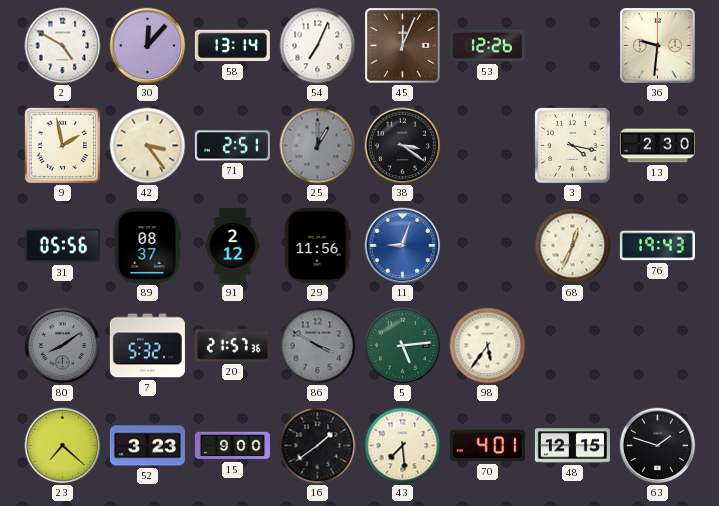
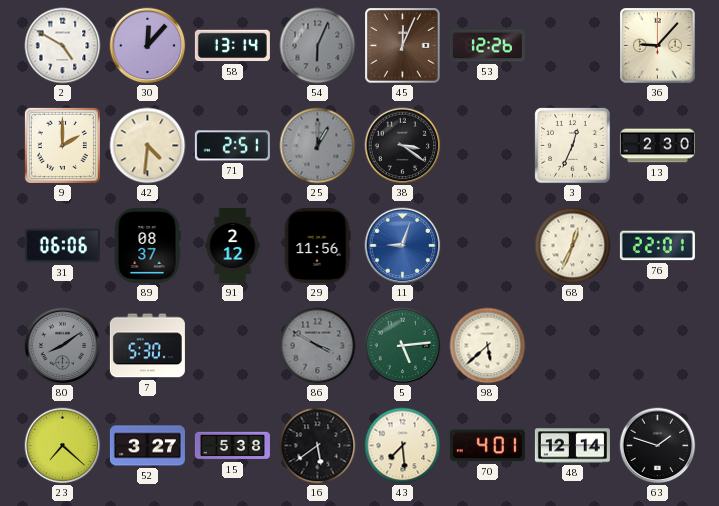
54: 7:04 -> 6:04 (318, 46)
54 dial: white -> grey (318, 46)
36: 9:31 -> 9:07 (658, 46)
9: 1:58 -> 2:00 (62, 145)
42: 3:24 -> 4:31 (148, 146)
3: 4:17 -> 12:34 (573, 146)
31: 05:56 -> 06:06 (62, 246)
76: 19:43 -> 22:01 (657, 246)
7: 5:32 -> 5:30 (147, 346)
20: 21:57 -> none (232, 346)
98: 5:36 -> 5:38 (488, 346)
52: 3:23 -> 3:27 (147, 446)
15: 9:00 -> 5:38 (232, 446)
16: 1:39 -> 5:39 (318, 446)
48: 12:15 -> 12:14 (572, 446)
